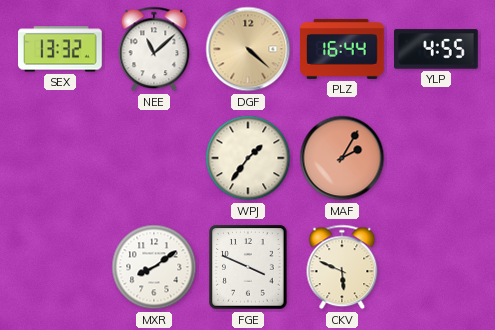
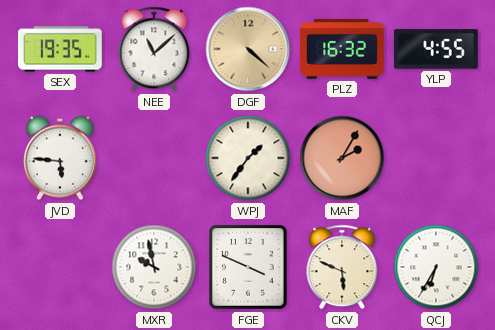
SEX: 13:32 -> 19:35 (60, 49)
PLZ: 16:44 -> 16:32 (342, 49)
JVD: none -> 5:46 (61, 158)
MXR: 8:09 -> 9:58 (154, 267)
QCJ: none -> 6:35 (436, 267)
